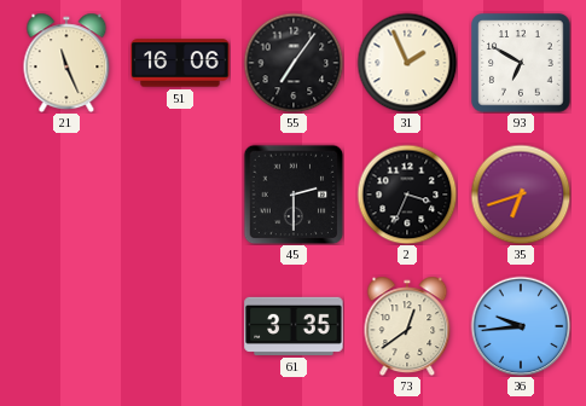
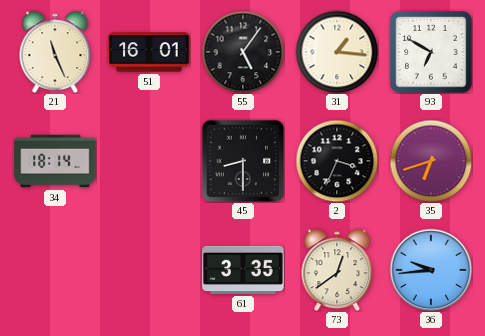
51: 16:06 -> 16:01 (149, 52)
55: 7:06 -> 5:06 (243, 52)
31: 1:56 -> 1:16 (337, 52)
34: none -> 18:14 (55, 161)
45: 2:30 -> 8:30 (243, 161)
